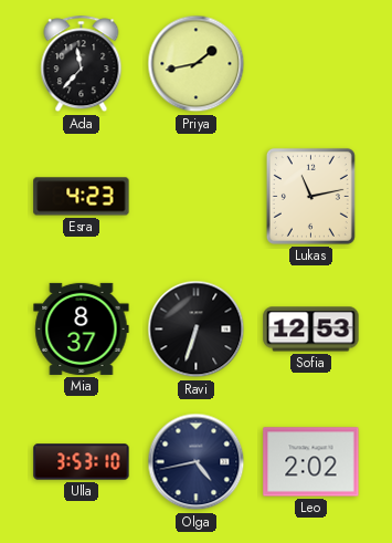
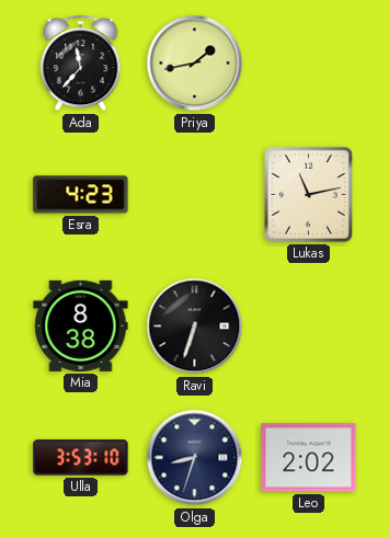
Mia: 8:37 -> 8:38 (81, 325)
Sofia: 12:53 -> none (311, 330)
Olga: 4:43 -> 8:33 (195, 458)
